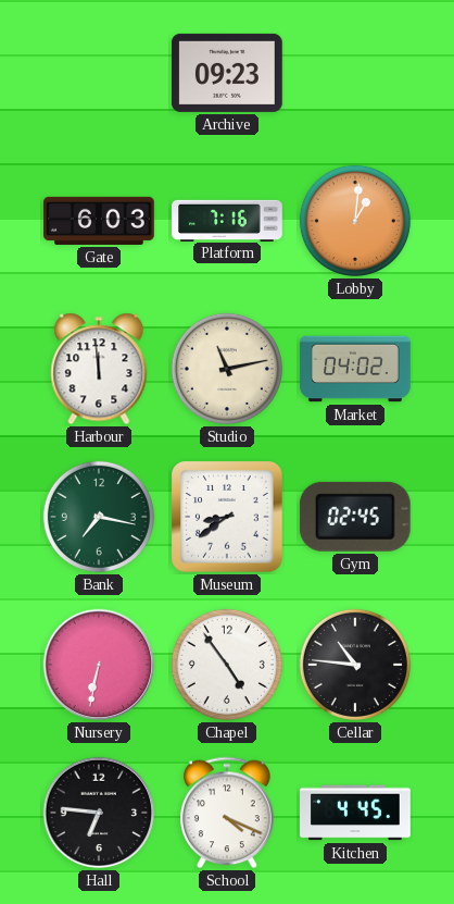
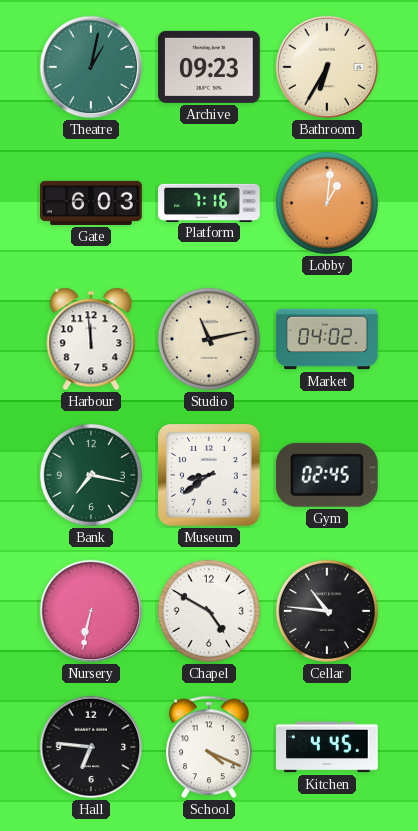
Theatre: none -> 1:02 (91, 67)
Bathroom: none -> 6:35 (327, 67)
Chapel: 4:54 -> 4:50 (209, 611)
